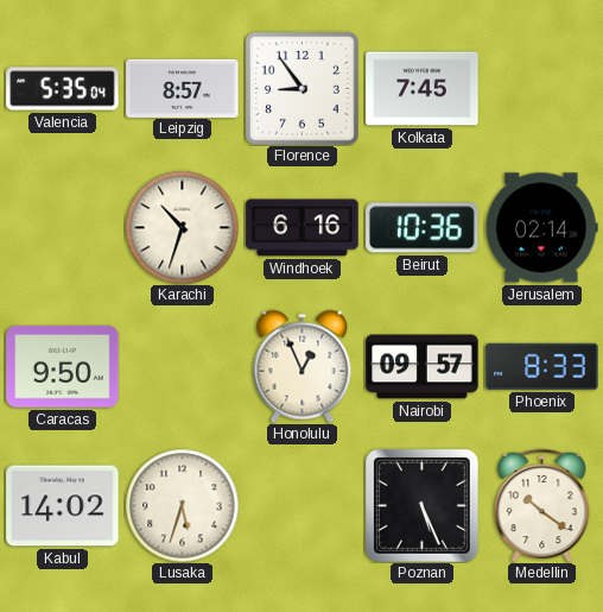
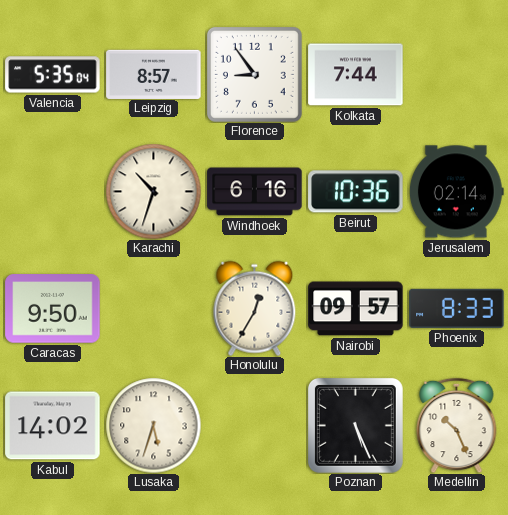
Kolkata: 7:45 -> 7:44 (356, 75)
Honolulu: 12:56 -> 12:35 (255, 308)
Medellin: 10:21 -> 10:26 (457, 425)
